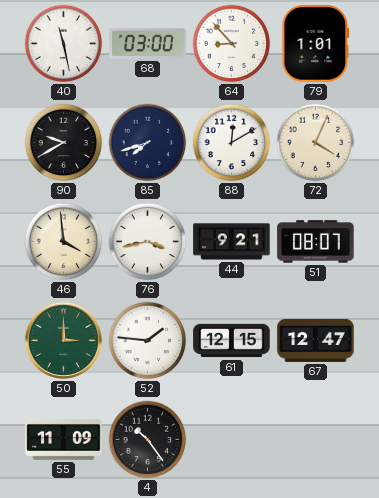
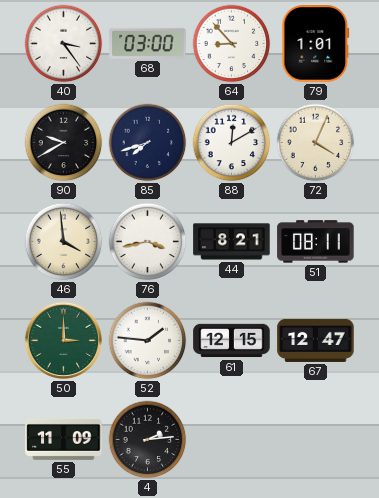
40: 11:28 -> 3:24 (64, 44)
44: 9:21 -> 8:21 (232, 242)
51: 08:07 -> 08:11 (316, 242)
4: 10:24 -> 2:14 (148, 440)
